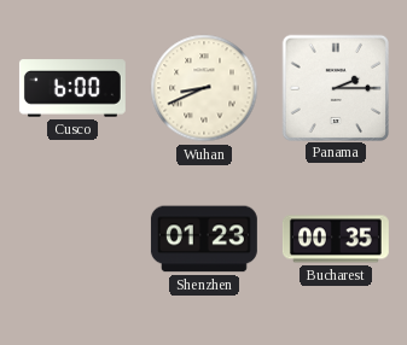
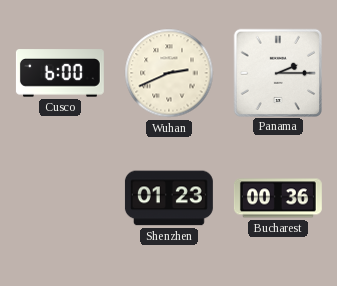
Wuhan: 8:41 -> 2:41 (169, 73)
Bucharest: 00:35 -> 00:36 (278, 198)
